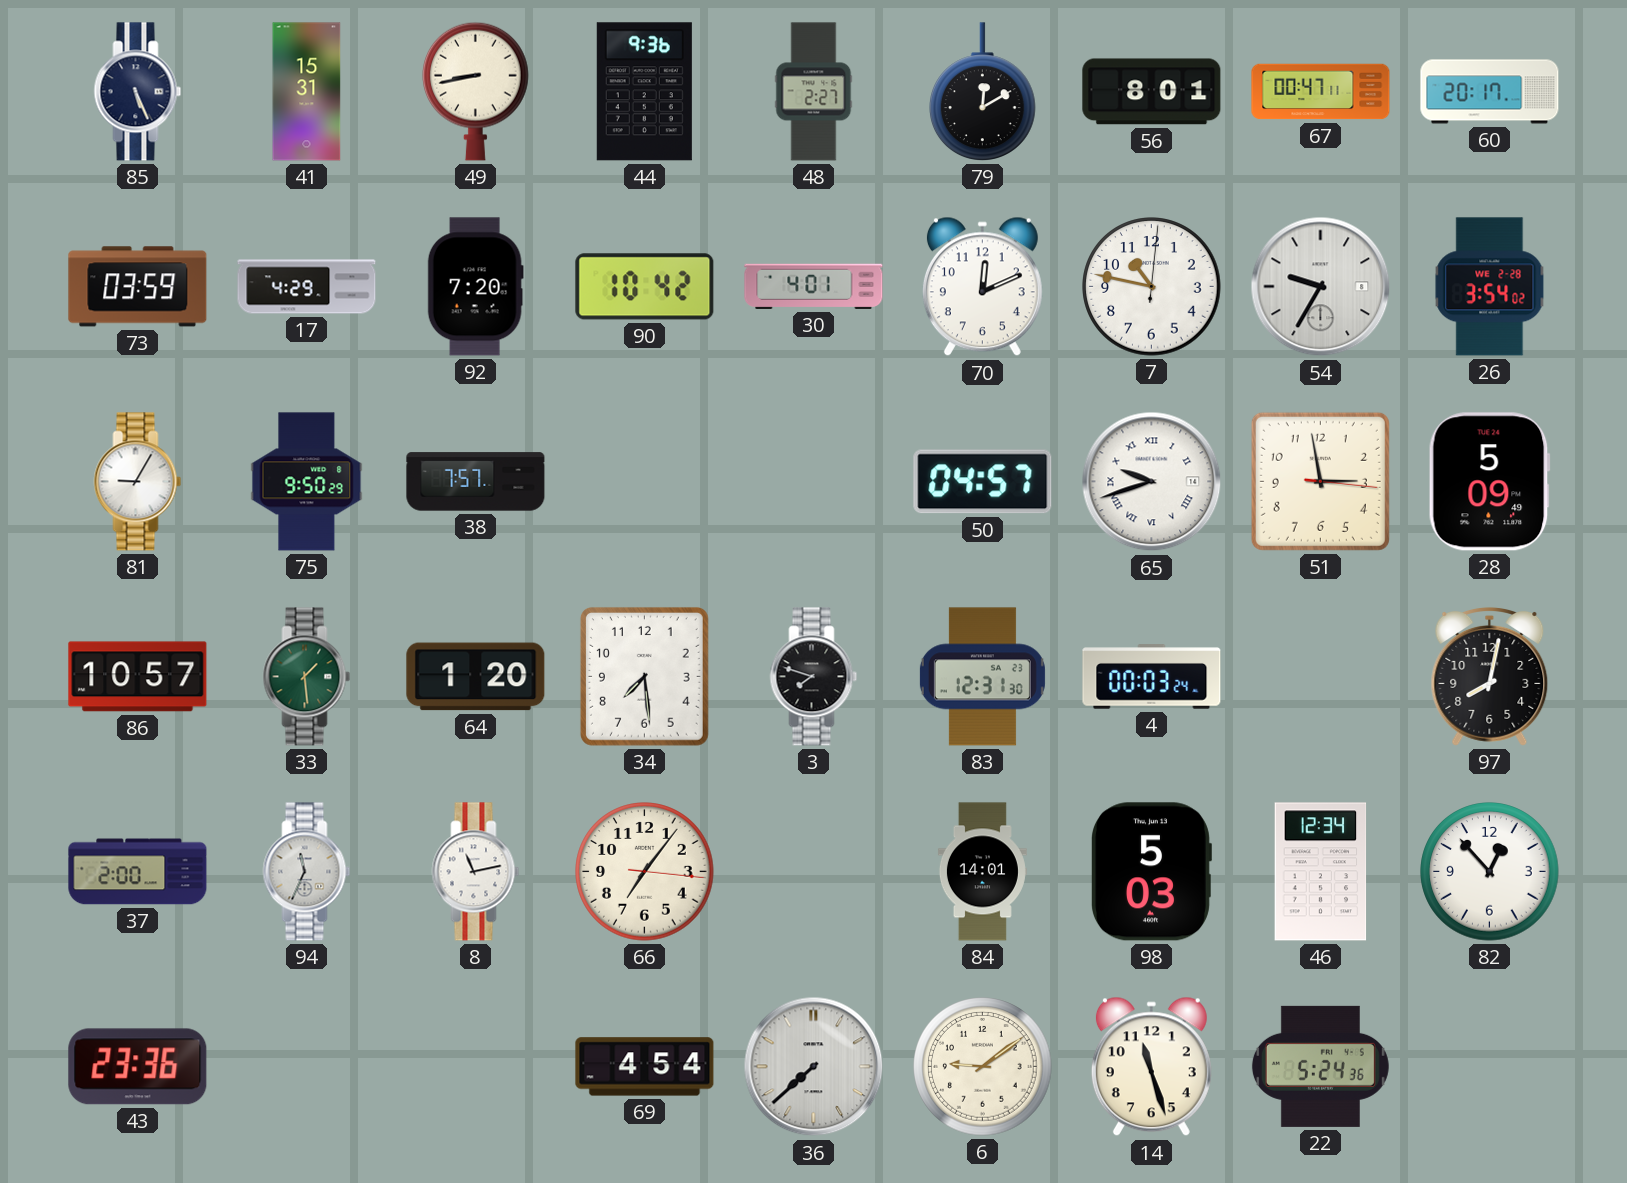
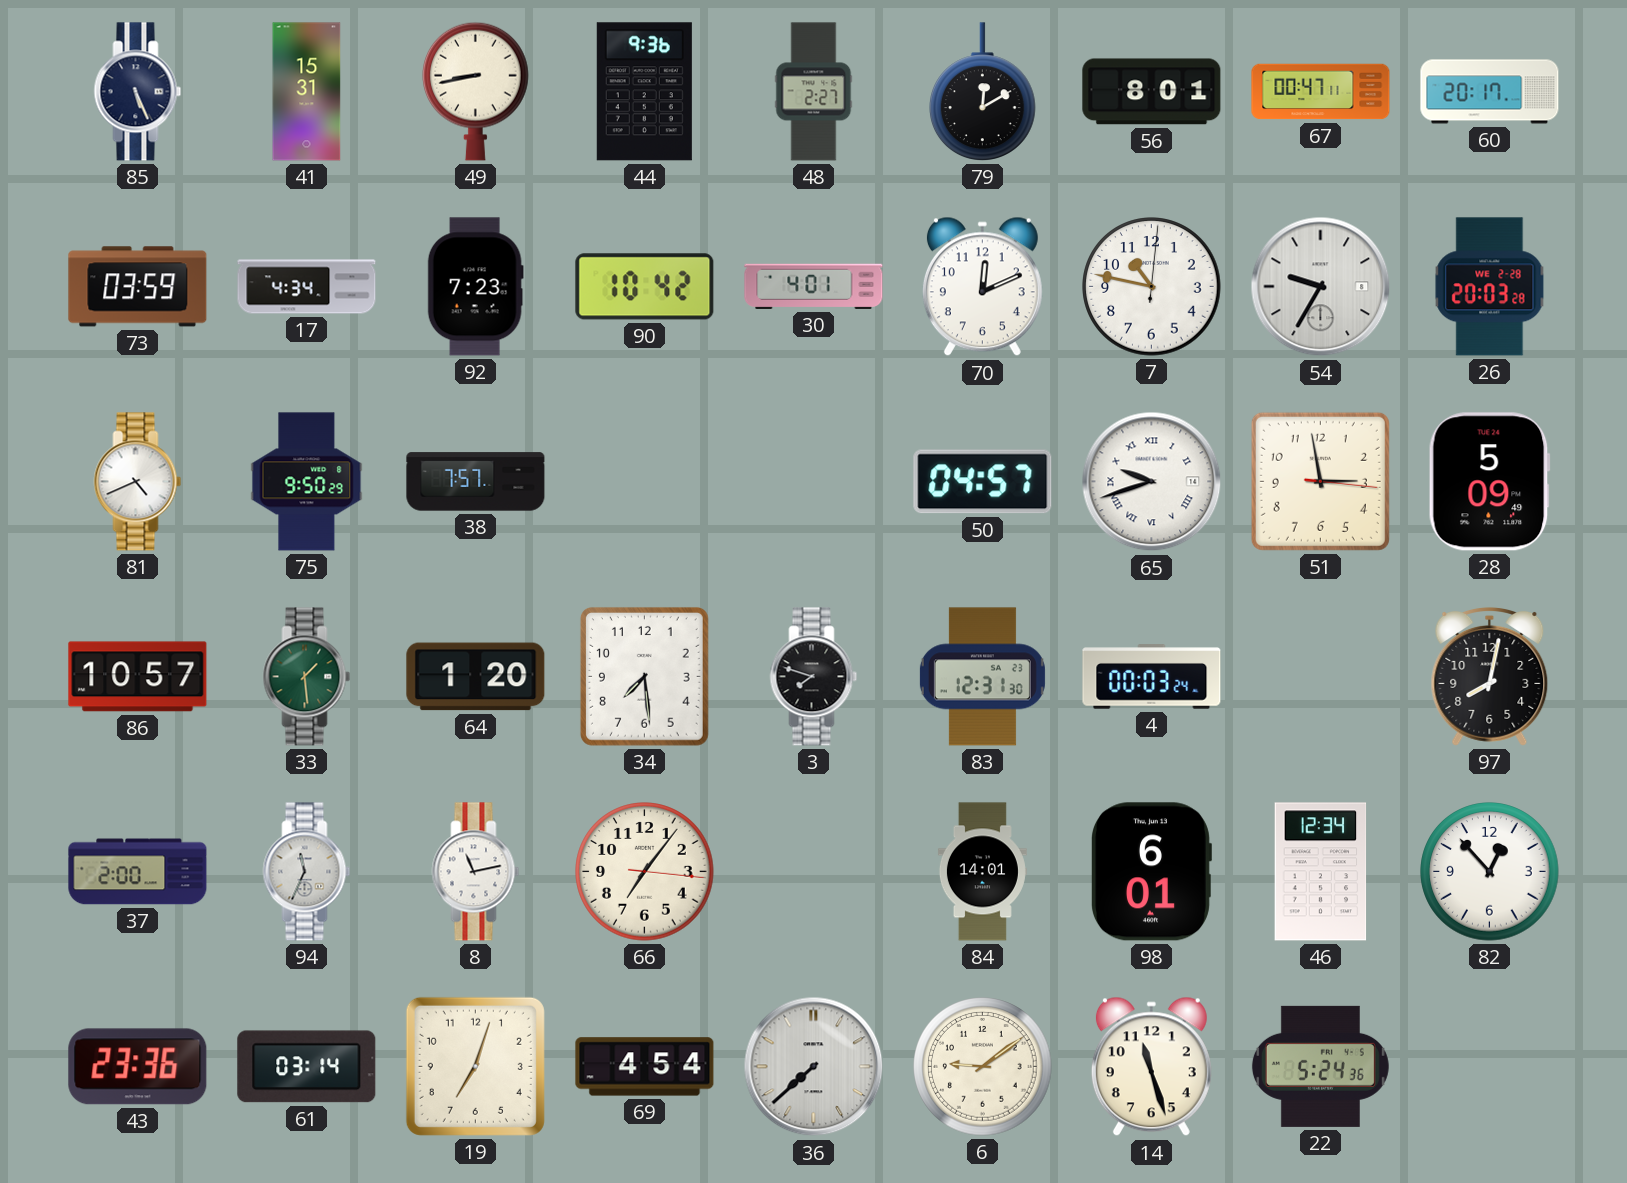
17: 4:29 -> 4:34 (307, 287)
92: 7:20 -> 7:23 (475, 287)
26: 3:54 -> 20:03 (1490, 287)
81: 9:05 -> 4:41 (138, 482)
98: 5:03 -> 6:01 (1152, 872)
61: none -> 03:14 (307, 1067)
19: none -> 7:03 (475, 1066)
